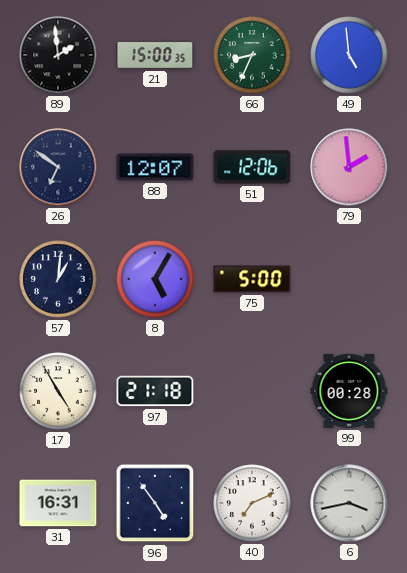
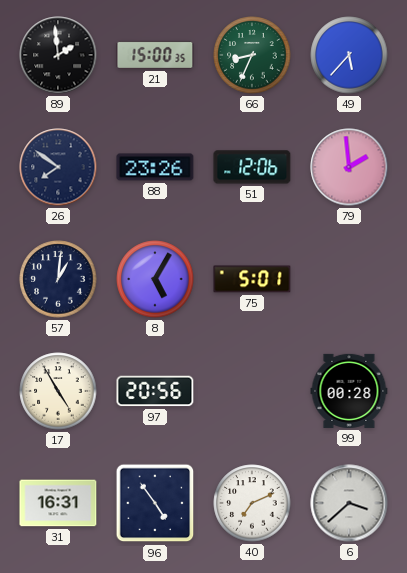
49: 4:59 -> 5:37 (349, 55)
26: 6:51 -> 7:51 (58, 167)
88: 12:07 -> 23:26 (155, 167)
75: 5:00 -> 5:01 (252, 279)
97: 21:18 -> 20:56 (155, 391)
6: 3:43 -> 3:38 (349, 503)
